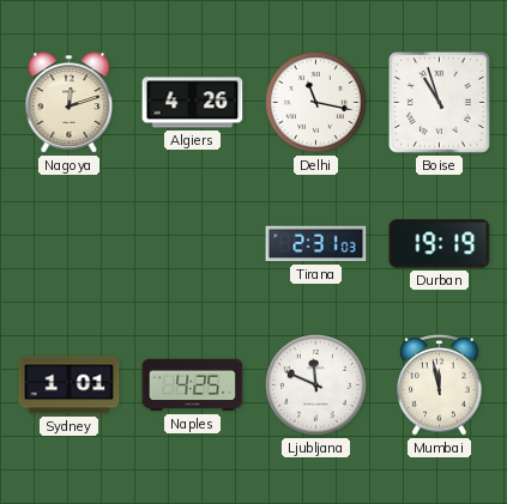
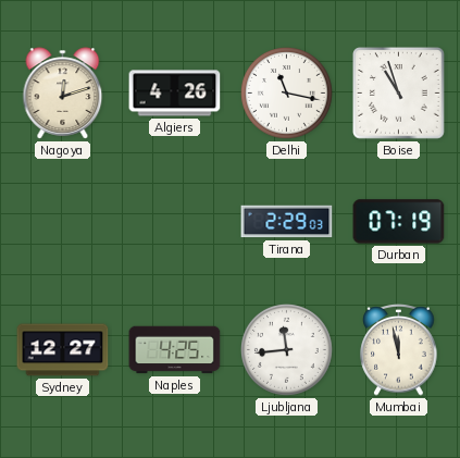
Tirana: 2:31 -> 2:29 (287, 222)
Durban: 19:19 -> 07:19 (399, 222)
Sydney: 1:01 -> 12:27 (63, 350)
Ljubljana: 11:49 -> 11:44 (287, 350)
